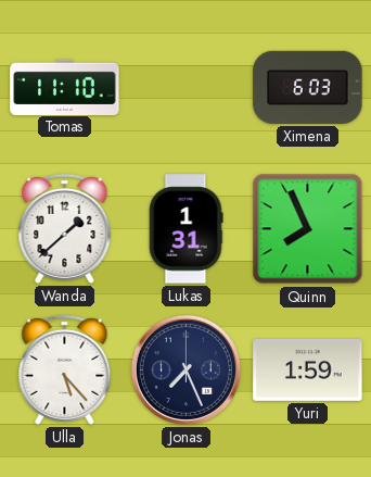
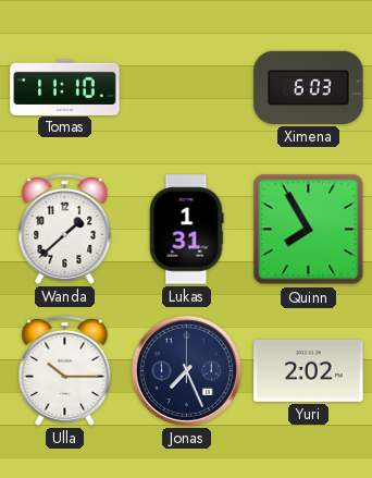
Quinn: 7:56 -> 7:55 (309, 230)
Ulla: 5:23 -> 10:15 (65, 370)
Yuri: 1:59 -> 2:02 (309, 370)
